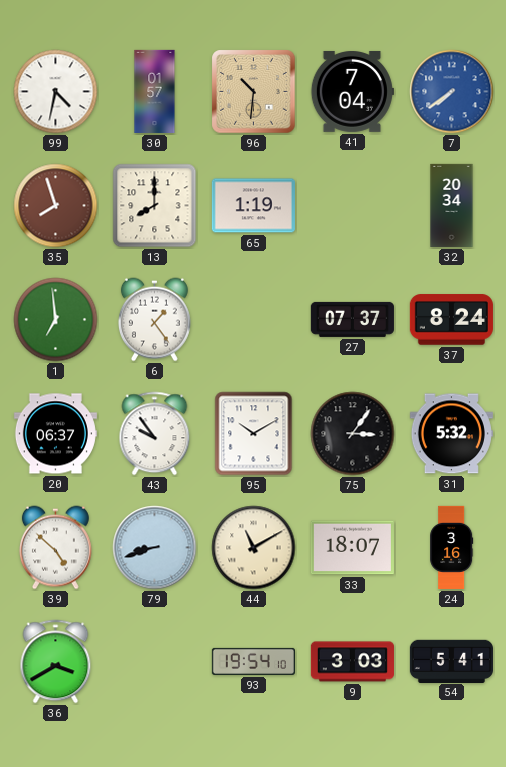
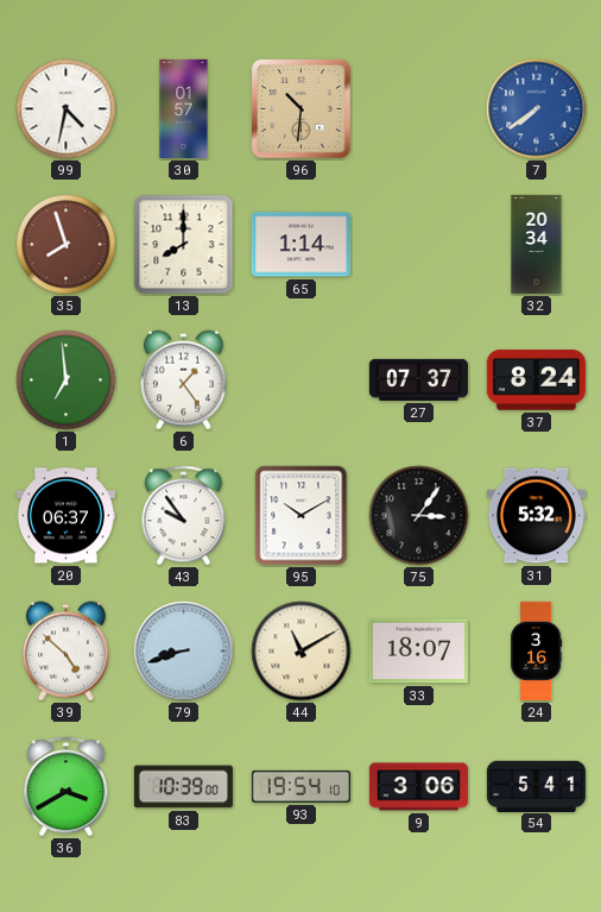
41: 7:04 -> none (352, 91)
65: 1:19 -> 1:14 (300, 245)
83: none -> 10:39 (183, 787)
9: 3:03 -> 3:06 (418, 787)
